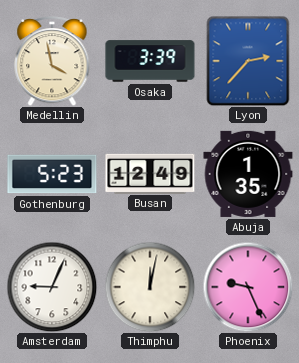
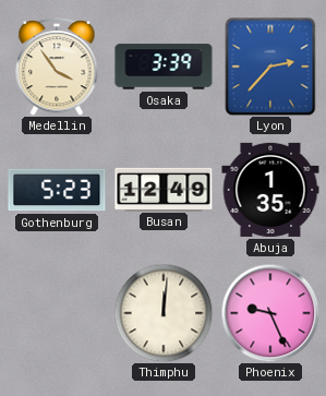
Medellin: 3:58 -> 3:54 (57, 68)
Amsterdam: 9:04 -> none (52, 287)
Thimphu: 12:02 -> 12:01 (164, 313)
